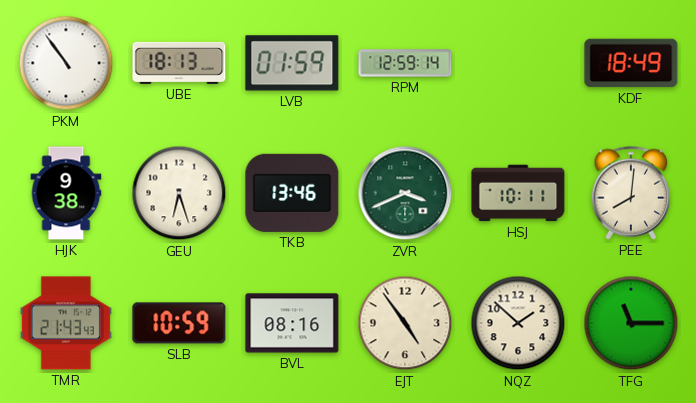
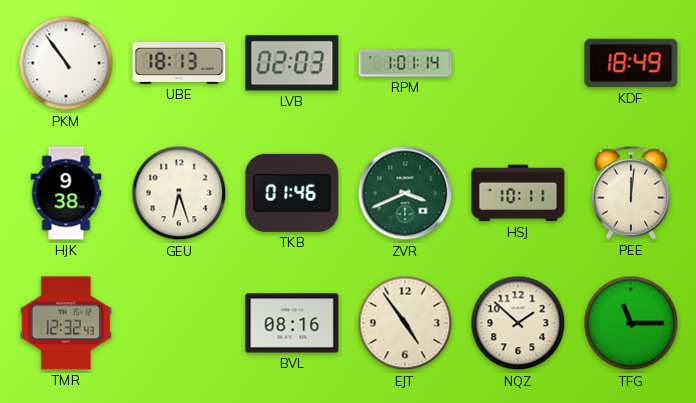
LVB: 01:59 -> 02:03 (292, 63)
RPM: 12:59 -> 1:01 (405, 63)
TKB: 13:46 -> 01:46 (292, 193)
PEE: 8:01 -> 12:01 (631, 193)
TMR: 21:43 -> 12:32 (66, 323)
SLB: 10:59 -> none (179, 323)
